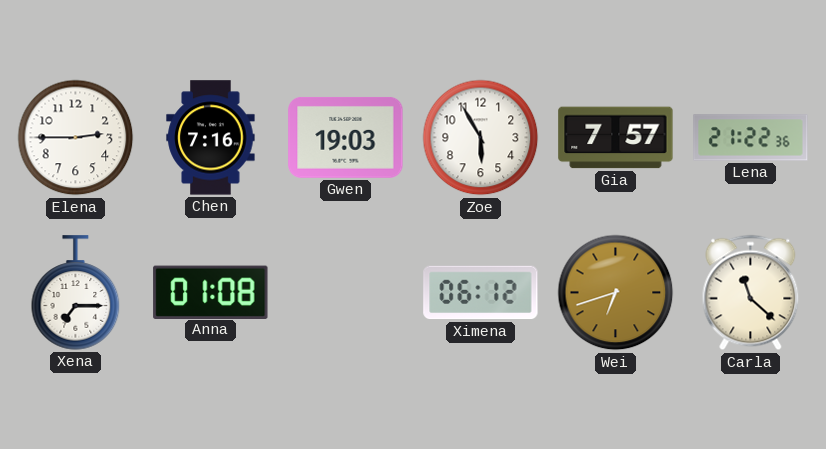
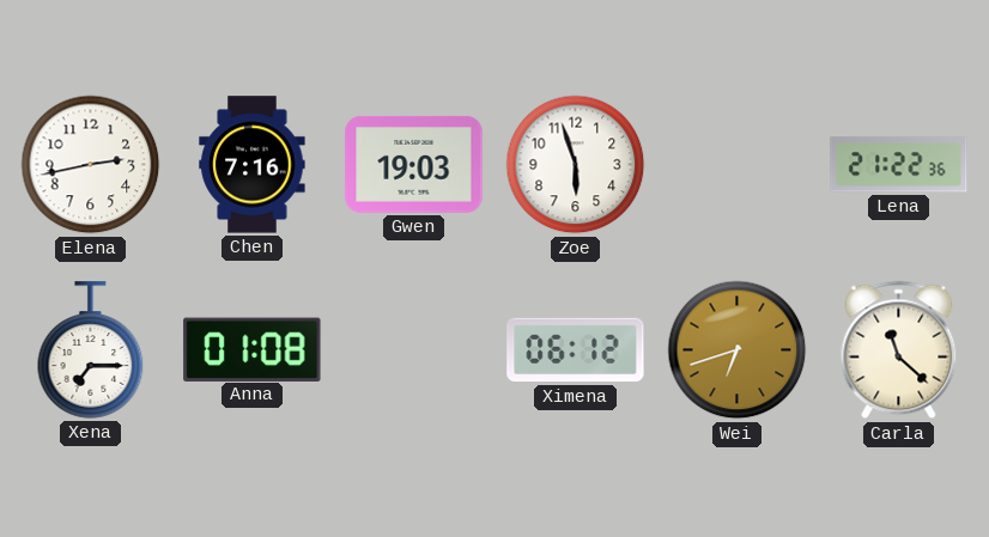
Elena: 2:45 -> 2:43 (91, 165)
Zoe: 5:55 -> 5:57 (576, 165)
Gia: 7:57 -> none (616, 138)
